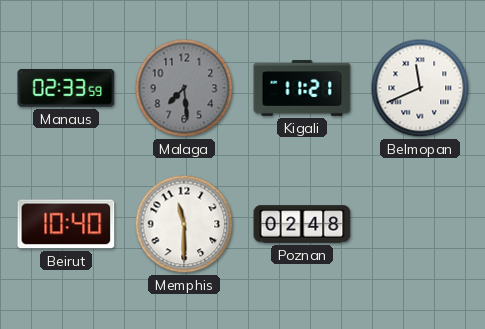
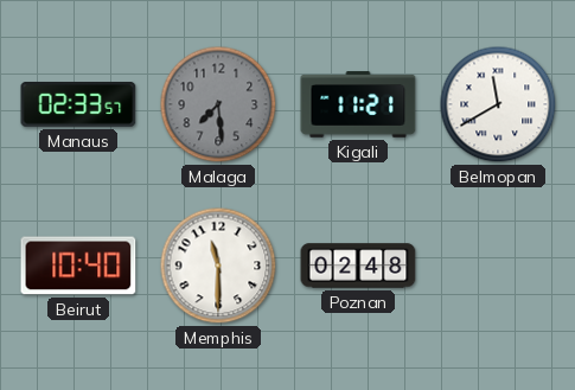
Manaus: 02:33:59 -> 02:33:57 (78, 106)
Belmopan: 11:41 -> 11:40 (498, 104)
